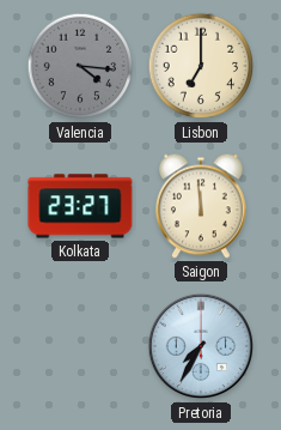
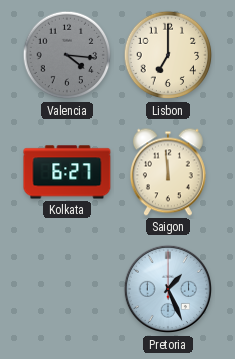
Kolkata: 23:27 -> 6:27 (67, 172)
Pretoria: 7:35 -> 1:26 (168, 289)
